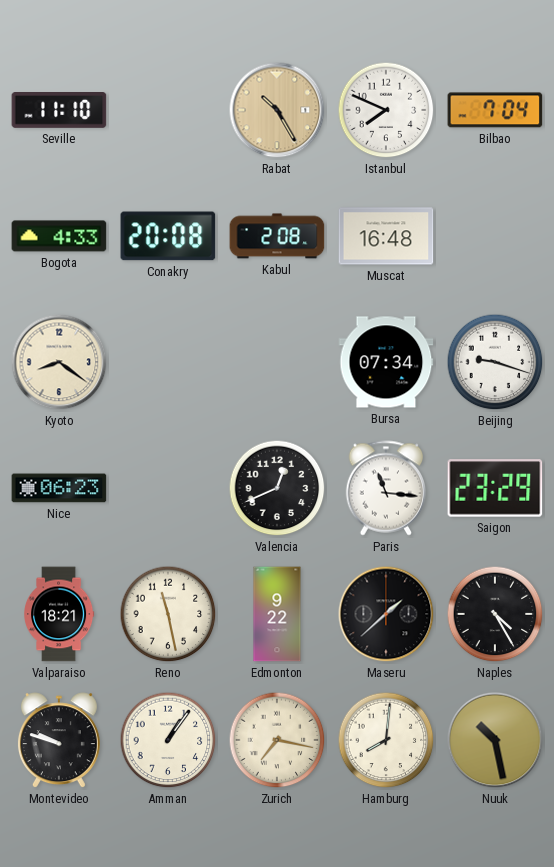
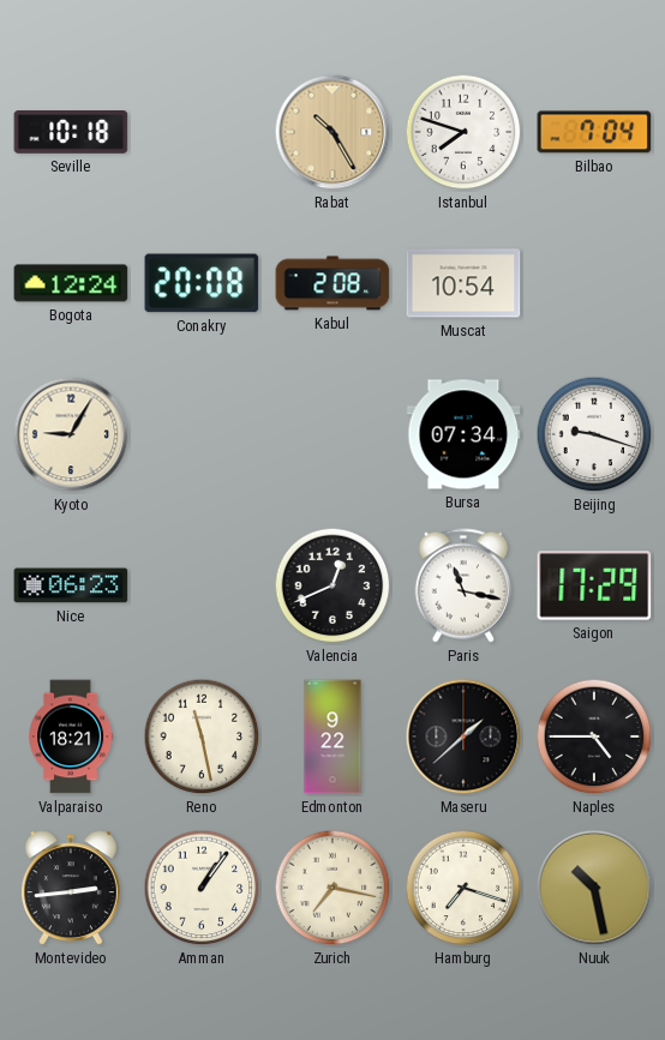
Seville: 11:10 -> 10:18 (71, 133)
Istanbul: 7:49 -> 7:48 (463, 132)
Bogota: 4:33 -> 12:24 (71, 283)
Muscat: 16:48 -> 10:54 (463, 283)
Kyoto: 8:21 -> 9:05 (71, 434)
Paris: 11:16 -> 11:17 (463, 585)
Saigon: 23:29 -> 17:29 (594, 585)
Naples: 4:25 -> 4:45 (594, 737)
Montevideo: 9:48 -> 2:44 (71, 889)
Hamburg: 8:01 -> 7:18 (463, 888)
